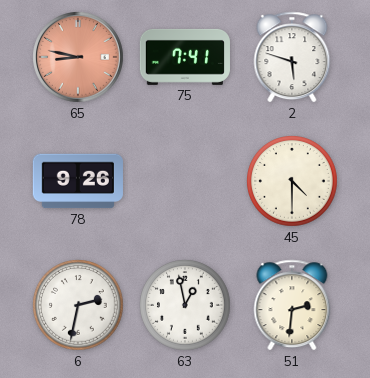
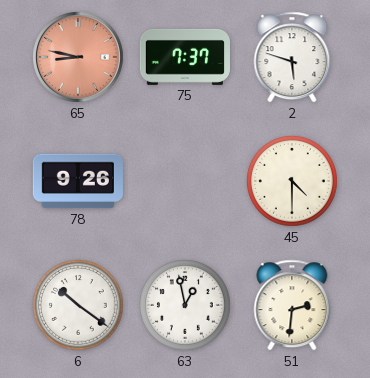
75: 7:41 -> 7:37 (185, 57)
6: 2:32 -> 10:21 (78, 305)
